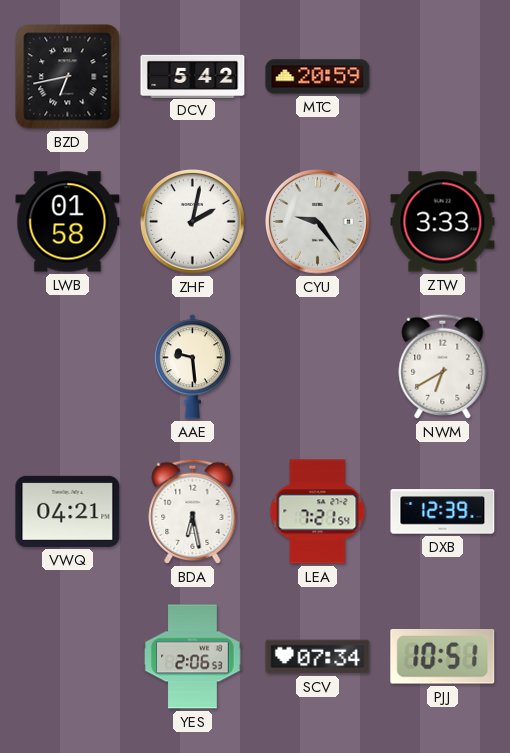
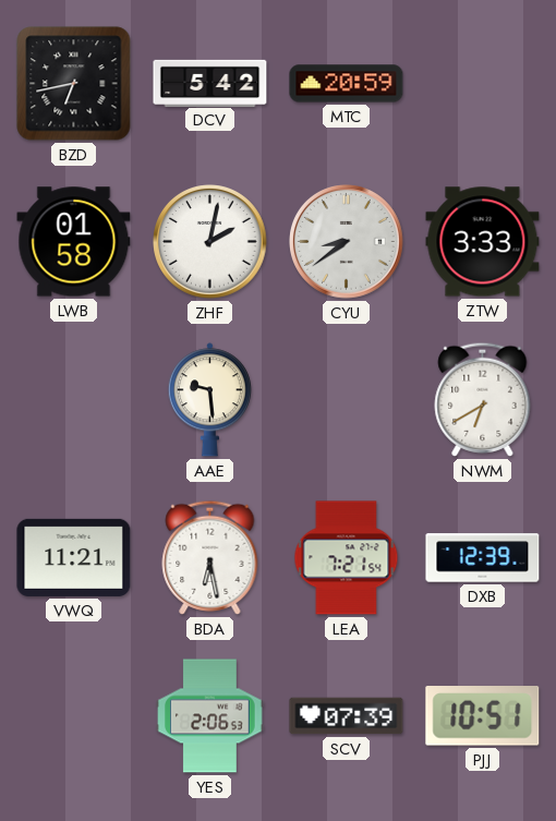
CYU: 9:24 -> 8:39 (347, 242)
VWQ: 04:21 -> 11:21 (74, 557)
SCV: 07:34 -> 07:39 (347, 716)
